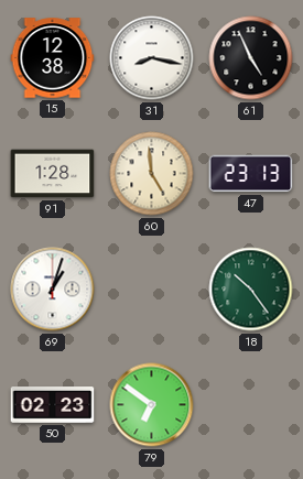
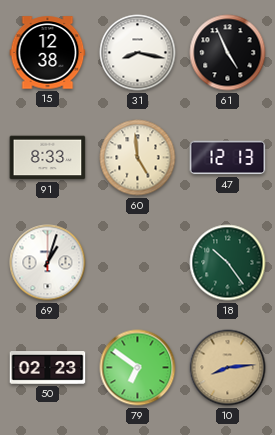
91: 1:28 -> 8:33 (48, 158)
47: 23:13 -> 12:13 (228, 158)
10: none -> 8:14 (228, 368)
